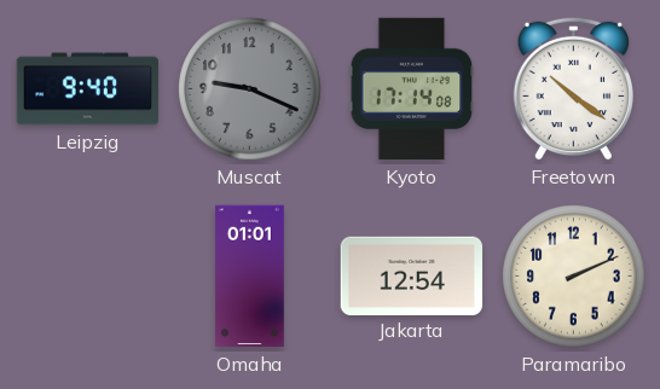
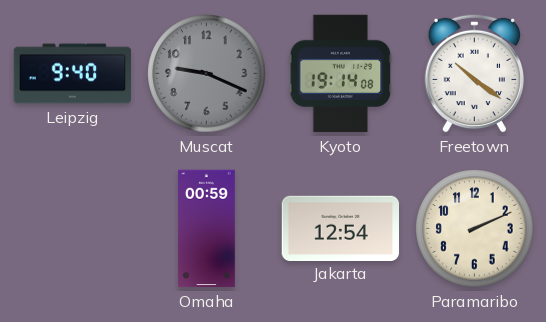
Kyoto: 17:14 -> 19:14 (341, 74)
Omaha: 01:01 -> 00:59 (207, 229)
